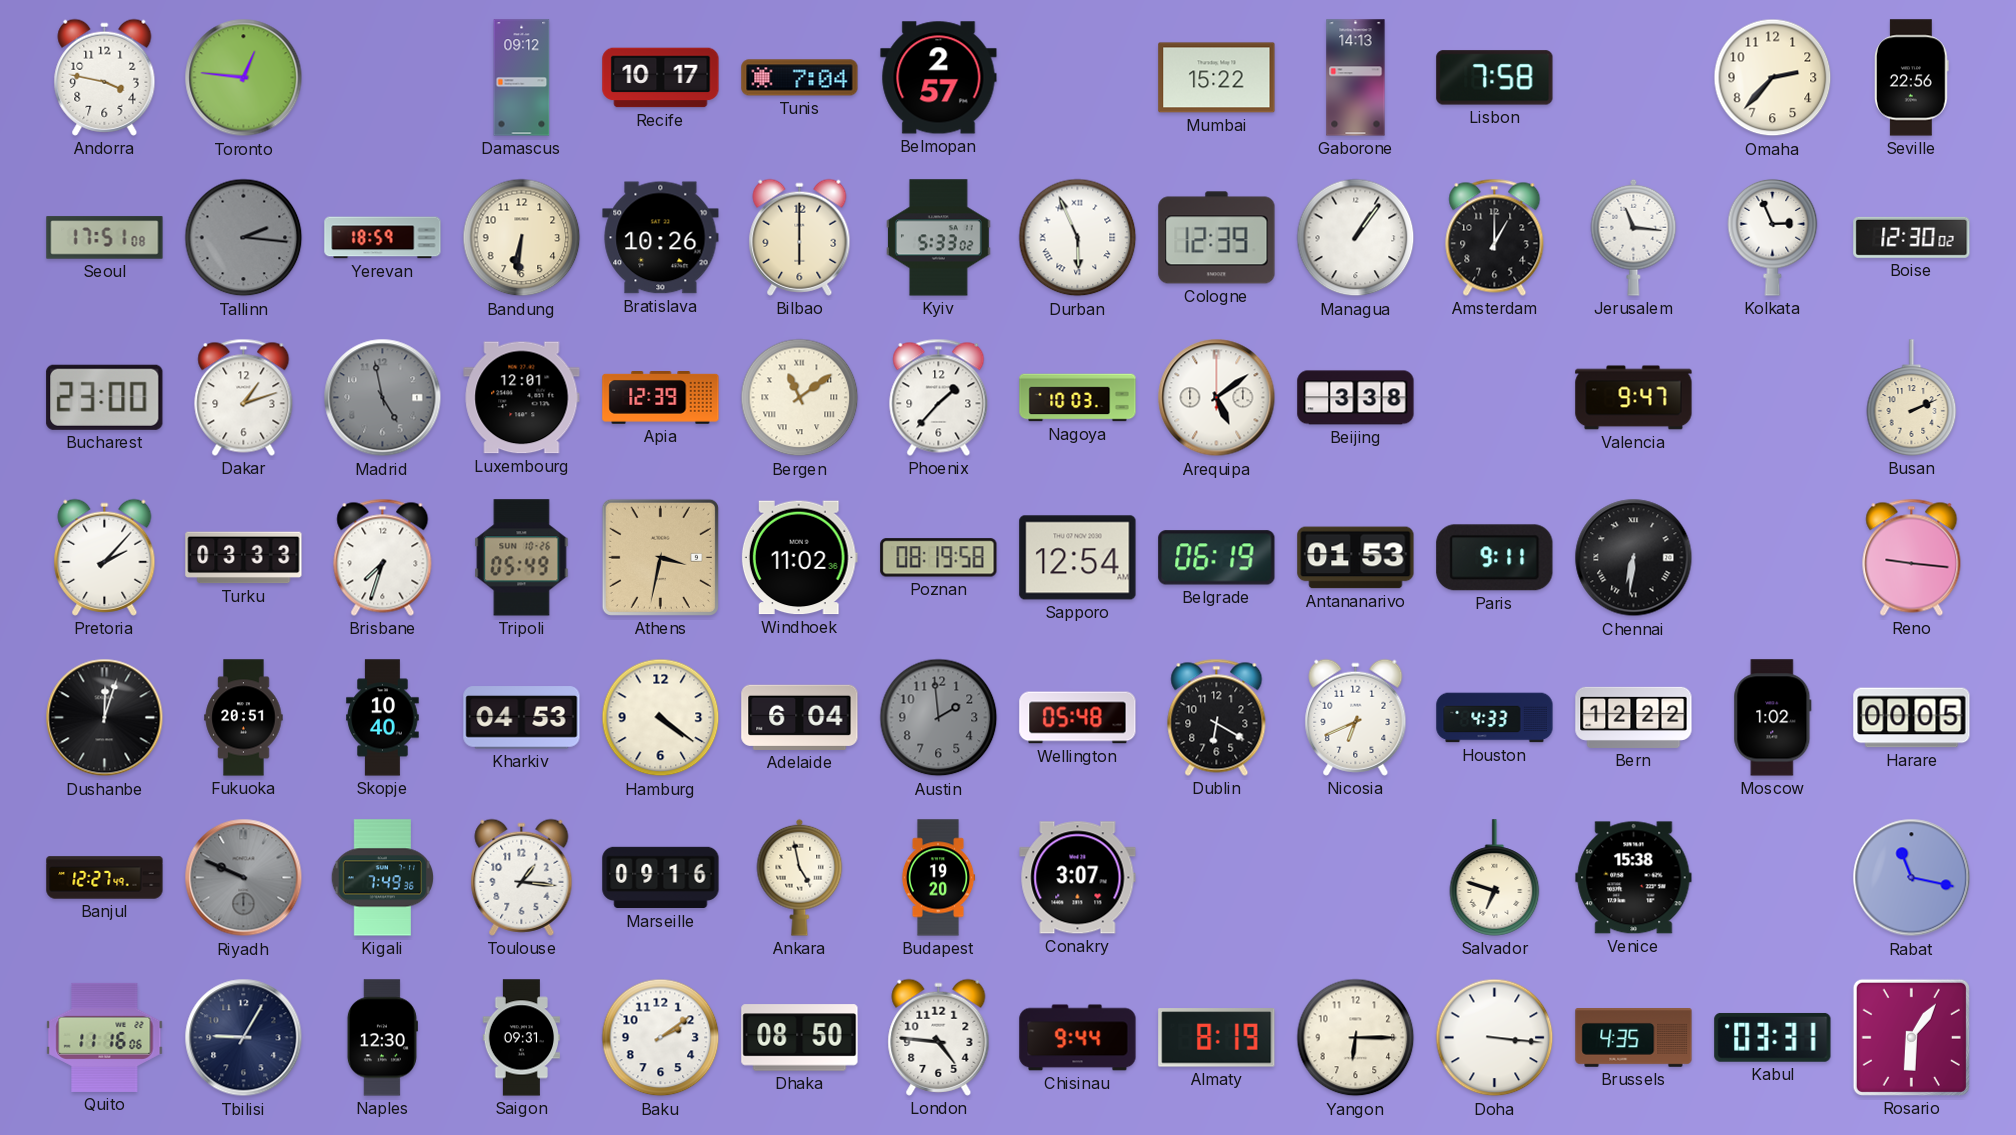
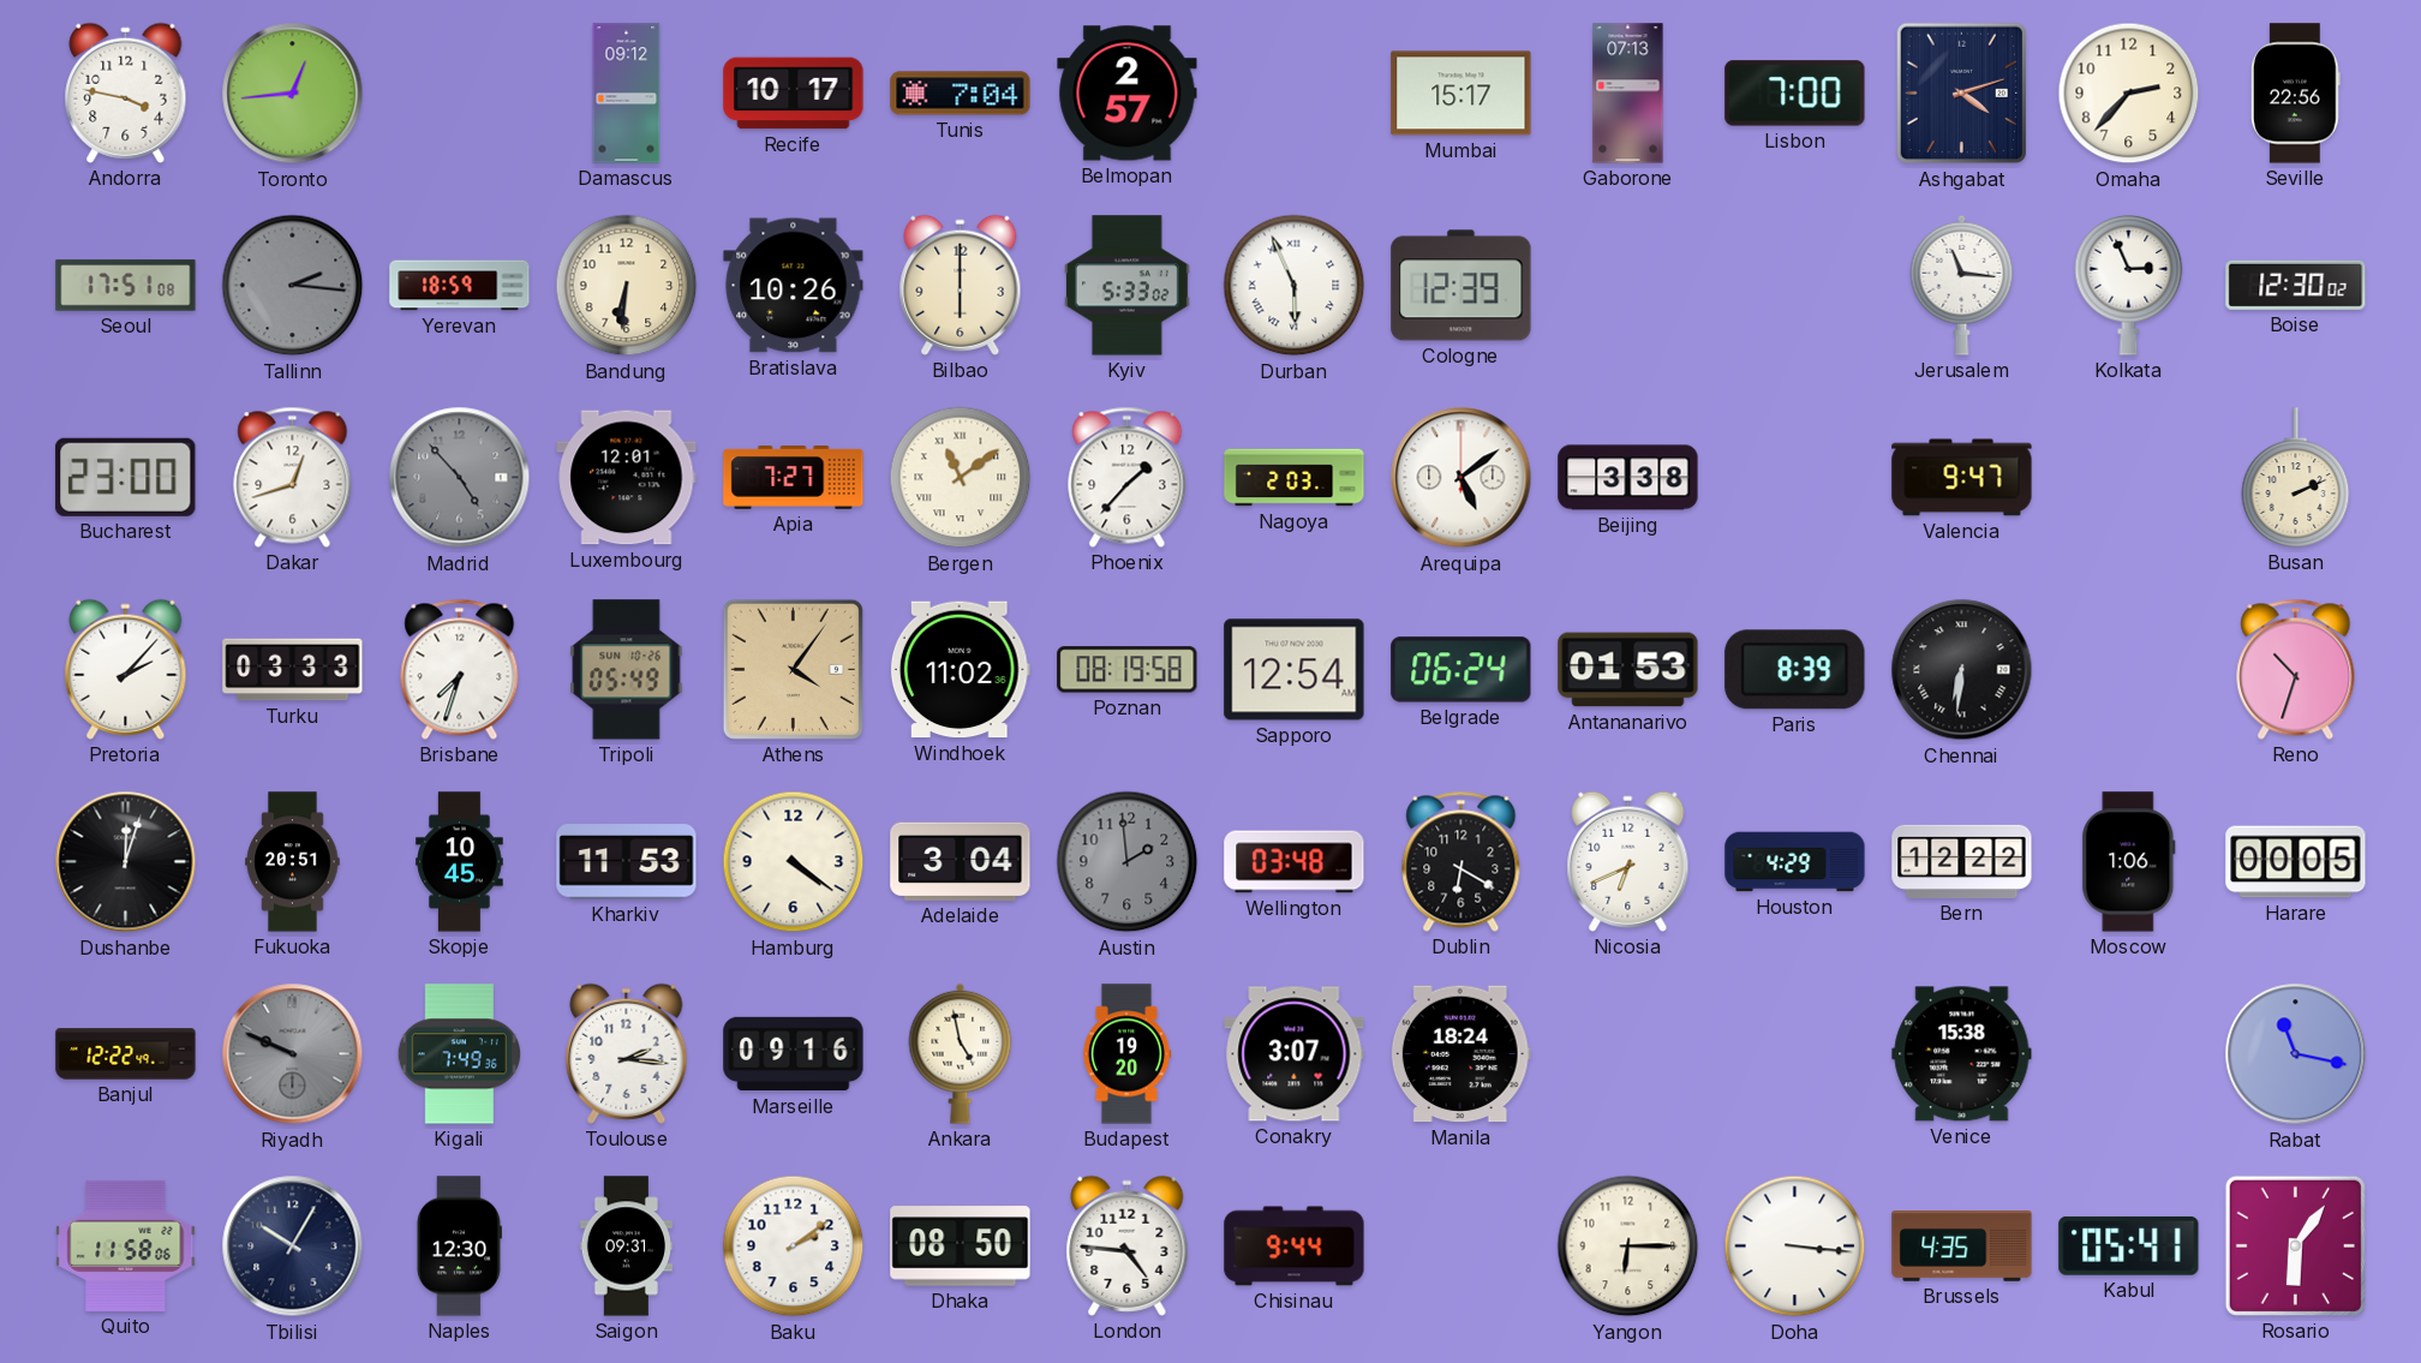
Toronto: 12:46 -> 12:44 (293, 94)
Mumbai: 15:22 -> 15:17 (1461, 94)
Gaborone: 14:13 -> 07:13 (1628, 94)
Lisbon: 7:58 -> 7:00 (1795, 94)
Ashgabat: none -> 4:12 (1961, 94)
Managua: 1:06 -> none (1356, 238)
Amsterdam: 1:00 -> none (1495, 237)
Dakar: 1:12 -> 12:42 (293, 477)
Madrid: 4:58 -> 4:53 (460, 478)
Apia: 12:39 -> 7:27 (794, 478)
Nagoya: 10:03 -> 2:03 (1295, 478)
Athens: 3:32 -> 4:06 (793, 669)
Belgrade: 06:19 -> 06:24 (1461, 670)
Paris: 9:11 -> 8:39 (1795, 670)
Reno: 9:16 -> 10:33 (2296, 669)
Skopje: 10:40 -> 10:45 (460, 862)
Kharkiv: 04:53 -> 11:53 (627, 862)
Adelaide: 6:04 -> 3:04 (961, 861)
Wellington: 05:48 -> 03:48 (1295, 862)
Houston: 4:33 -> 4:29 (1795, 862)
Moscow: 1:02 -> 1:06 (2129, 862)
Banjul: 12:27 -> 12:22 (126, 1054)
Toulouse: 1:16 -> 2:16 (627, 1053)
Manila: none -> 18:24 (1460, 1054)
Salvador: 6:48 -> none (1495, 878)
Quito: 11:16 -> 11:58 (126, 1245)
Tbilisi: 9:05 -> 10:05 (293, 1247)
Almaty: 8:19 -> none (1217, 1038)
Kabul: 03:31 -> 05:41 (2129, 1245)
